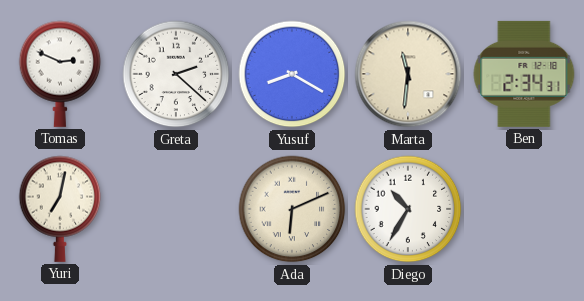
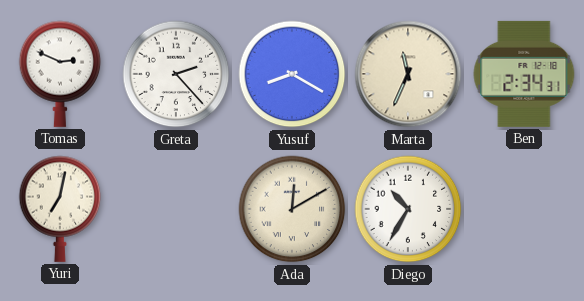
Greta: 2:22 -> 2:23 (176, 74)
Marta: 11:31 -> 11:34 (408, 74)
Ada: 6:11 -> 12:10 (292, 209)
